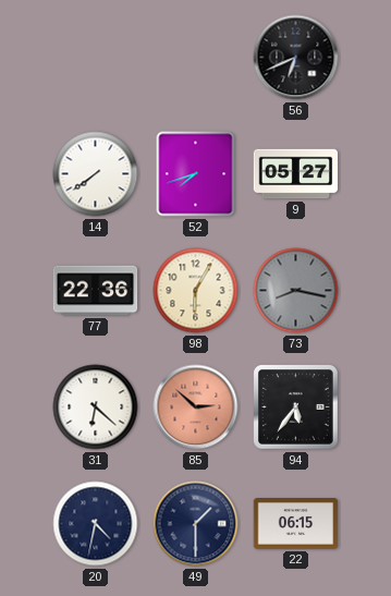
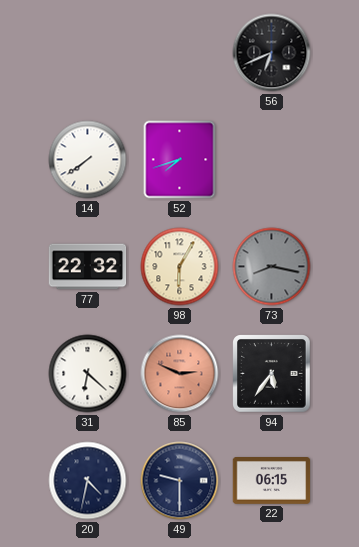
9: 05:27 -> none (296, 174)
77: 22:36 -> 22:32 (88, 267)
85: 2:52 -> 2:49 (180, 374)
49: 1:30 -> 9:30 (180, 481)
